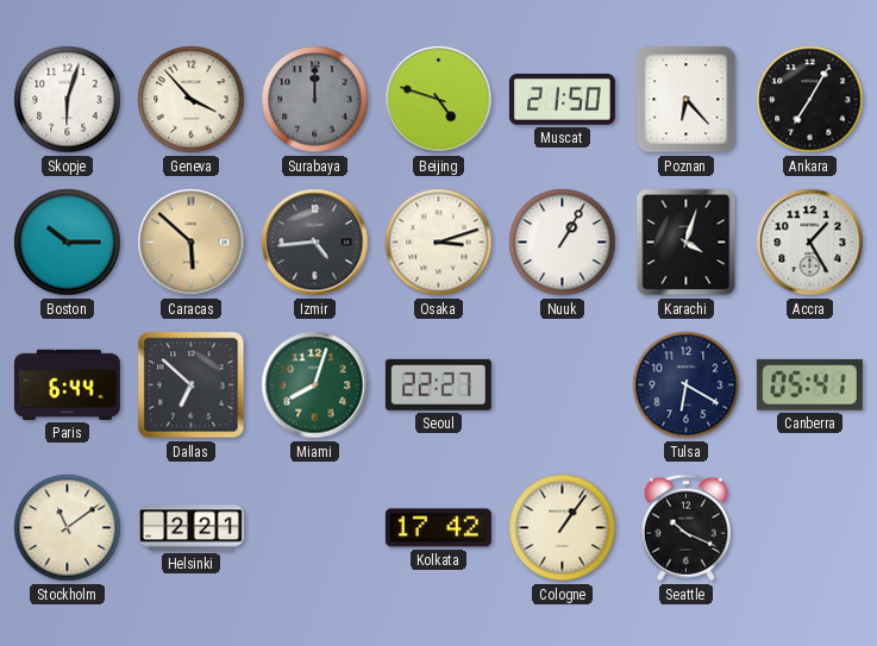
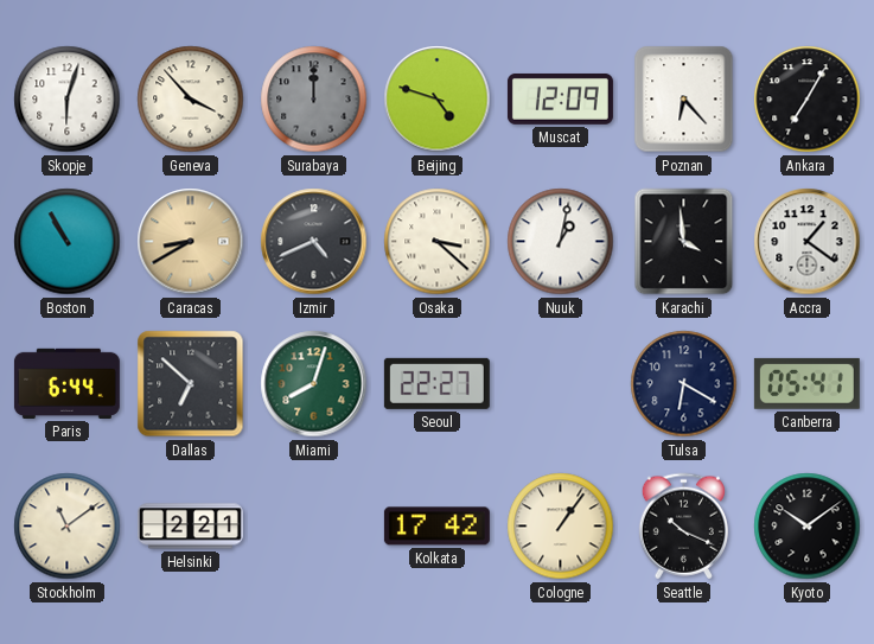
Muscat: 21:50 -> 12:09 (560, 98)
Boston: 10:15 -> 10:55 (68, 242)
Caracas: 5:52 -> 8:40 (191, 242)
Izmir: 4:44 -> 4:41 (314, 242)
Osaka: 3:12 -> 3:22 (438, 242)
Nuuk: 1:05 -> 1:02 (561, 242)
Karachi: 4:03 -> 3:59 (684, 242)
Accra: 1:25 -> 1:21 (808, 242)
Kyoto: none -> 10:09 (808, 527)
